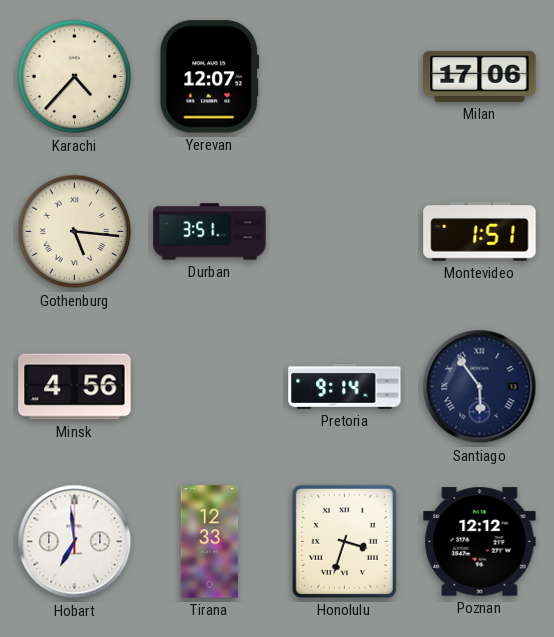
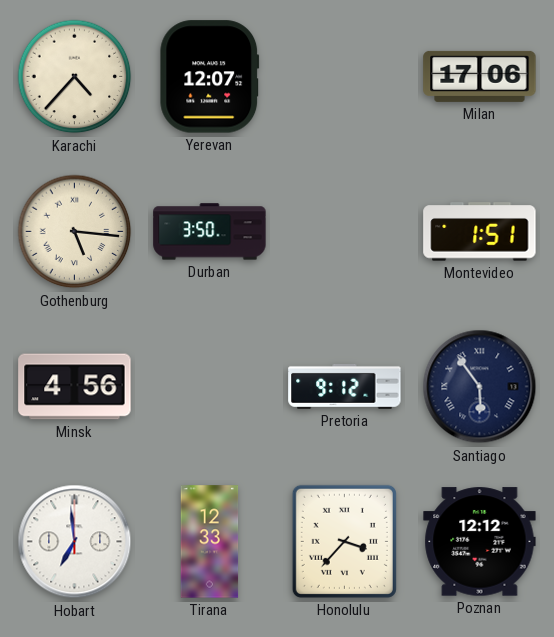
Durban: 3:51 -> 3:50 (210, 232)
Pretoria: 9:14 -> 9:12 (345, 386)
Honolulu: 3:33 -> 3:37 (344, 541)
